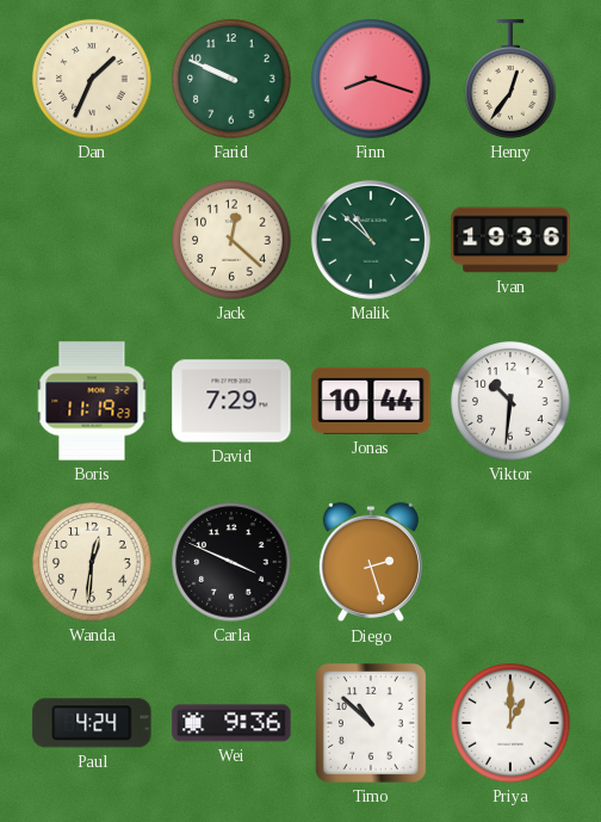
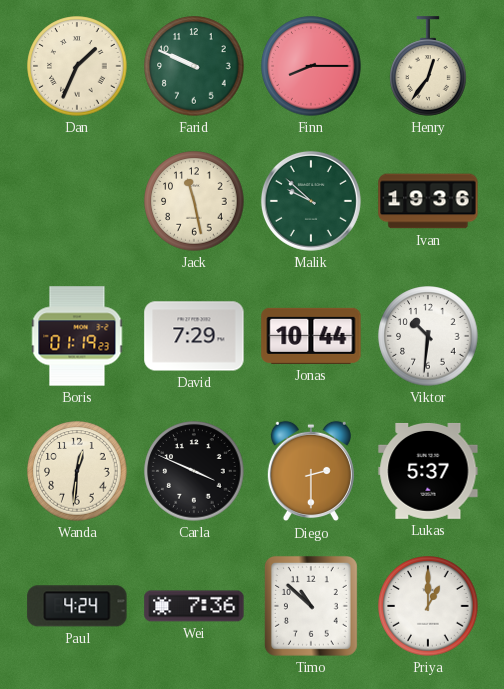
Finn: 8:18 -> 8:15 (311, 66)
Jack: 12:22 -> 11:28 (194, 201)
Malik: 10:52 -> 9:52 (311, 201)
Boris: 11:19 -> 01:19 (77, 336)
Diego: 2:27 -> 2:30 (311, 471)
Lukas: none -> 5:37 (428, 471)
Wei: 9:36 -> 7:36 (194, 606)
